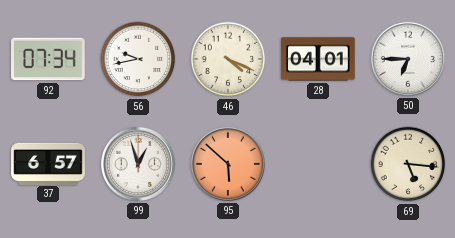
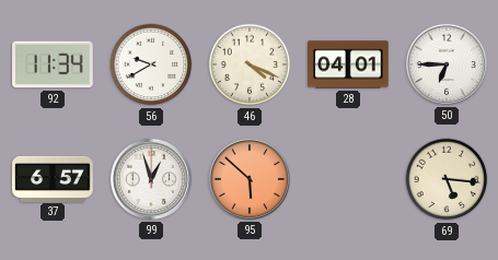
92: 07:34 -> 11:34 (54, 64)
56: 9:43 -> 9:40 (151, 64)
